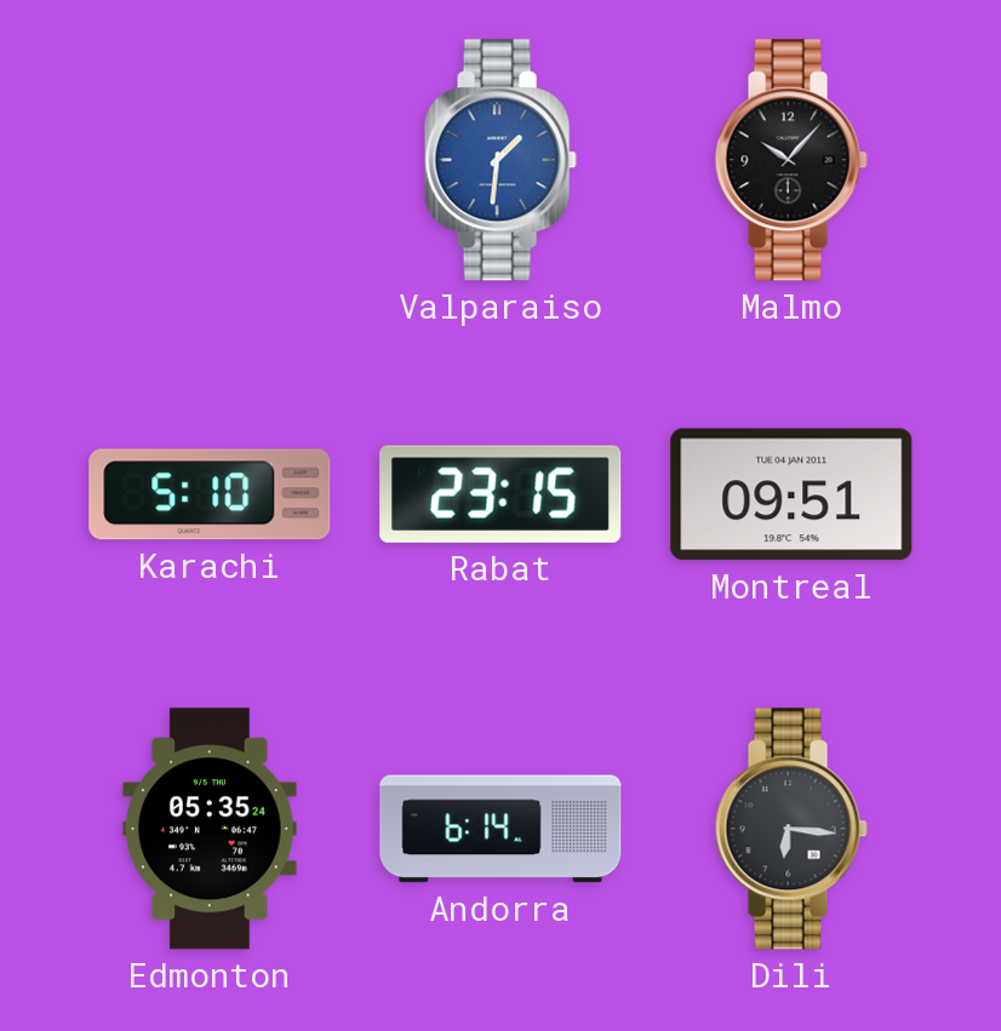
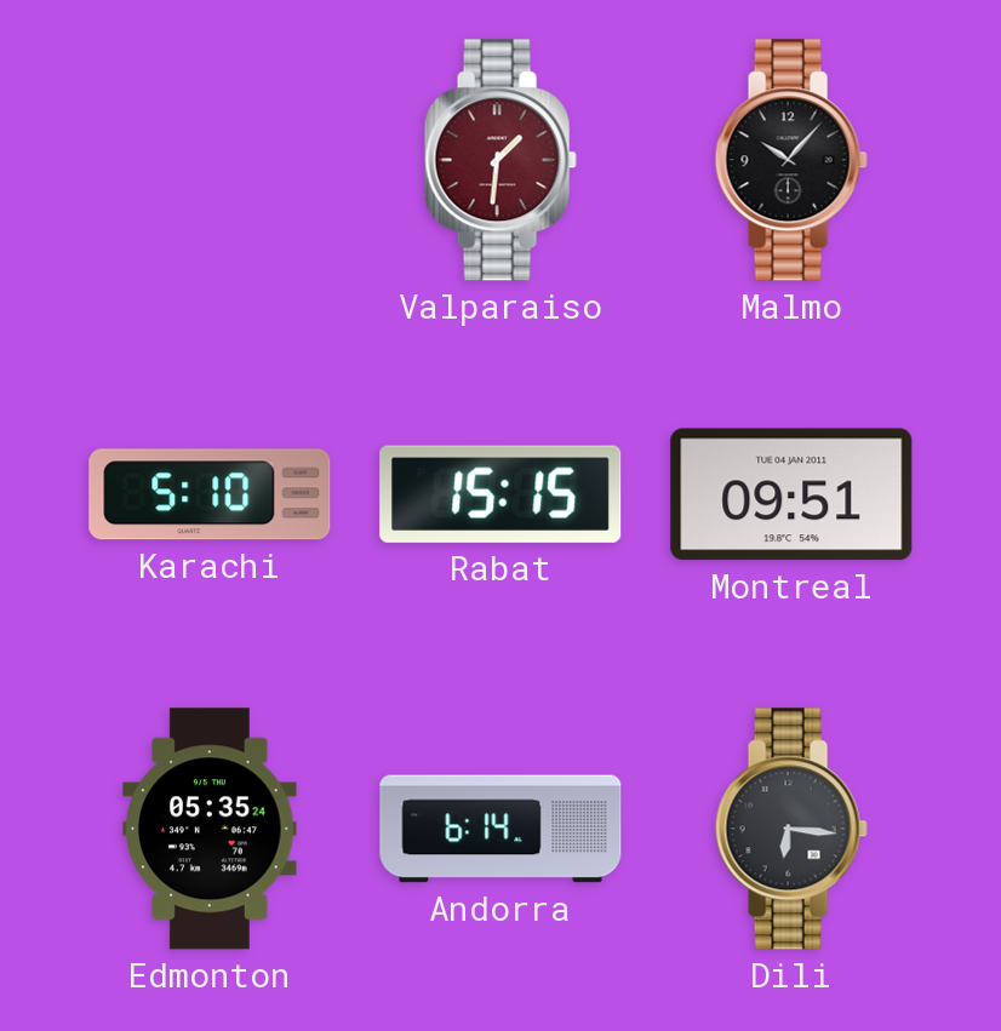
Valparaiso dial: blue -> burgundy (501, 160)
Rabat: 23:15 -> 15:15 (501, 494)
